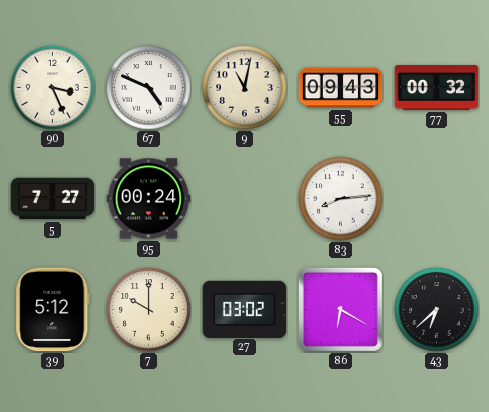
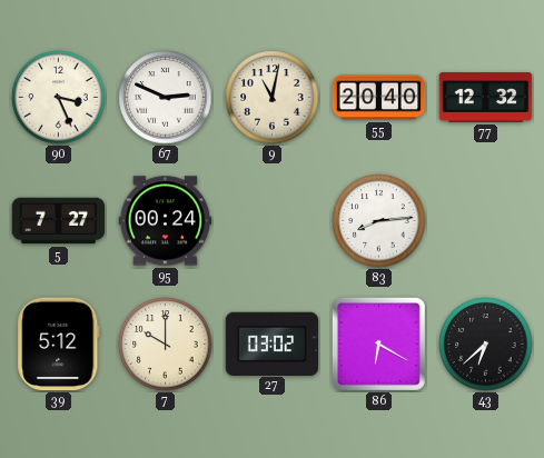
67: 4:49 -> 2:49 (166, 98)
55: 09:43 -> 20:40 (379, 98)
77: 00:32 -> 12:32 (486, 98)
